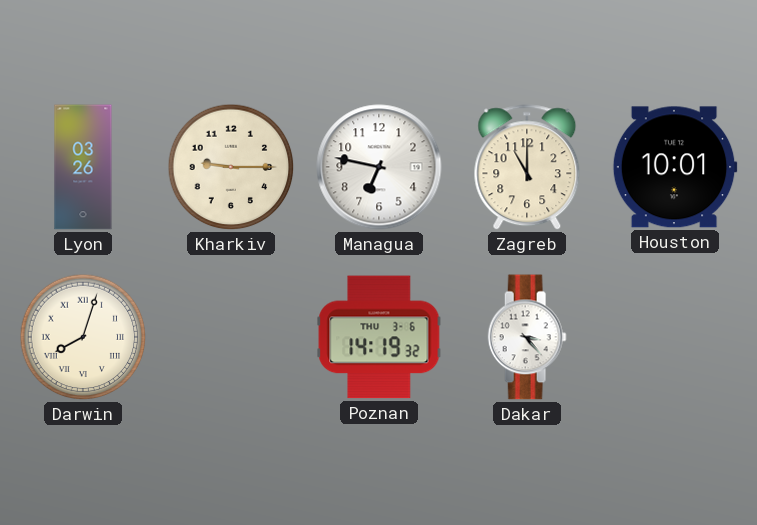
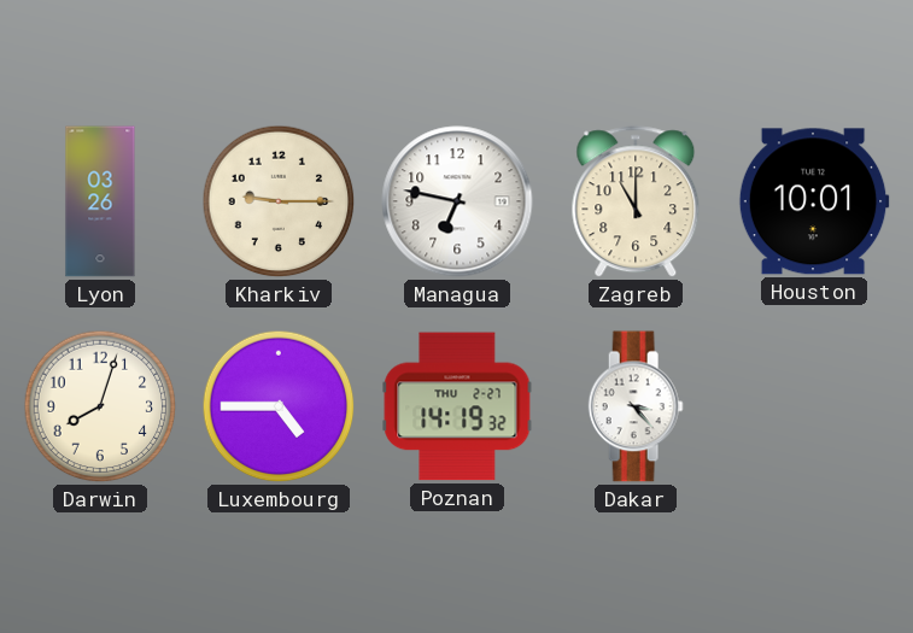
Darwin numerals: Roman -> Arabic (100, 406)
Luxembourg: none -> 4:45 (279, 406)
Poznan date: THU 3-6 -> THU 2-27 (457, 406)
